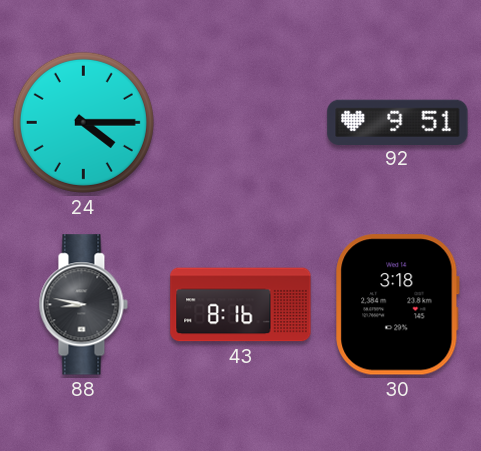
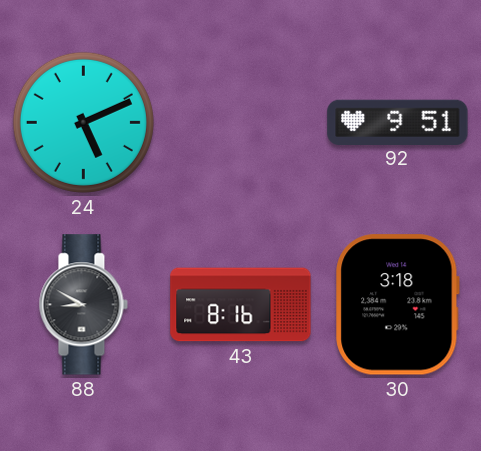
24: 4:15 -> 5:11 (83, 122)
88: 8:47 -> 8:50 (83, 305)
